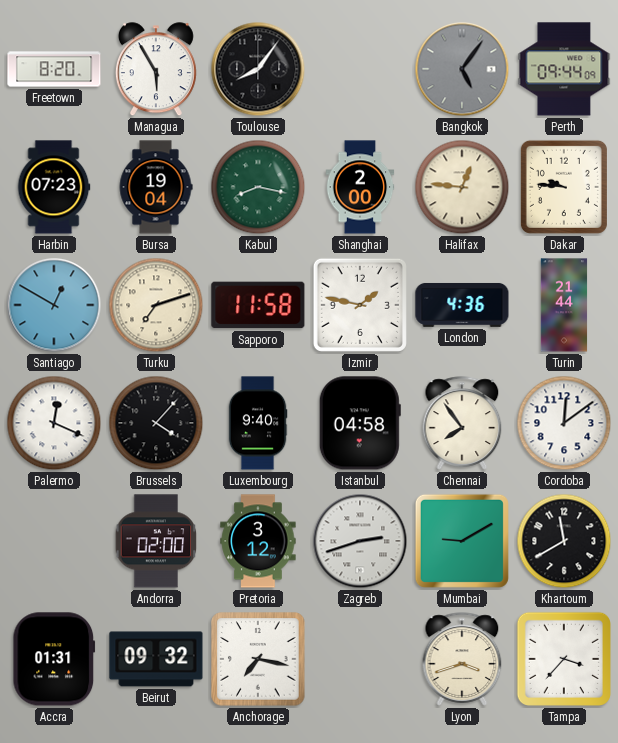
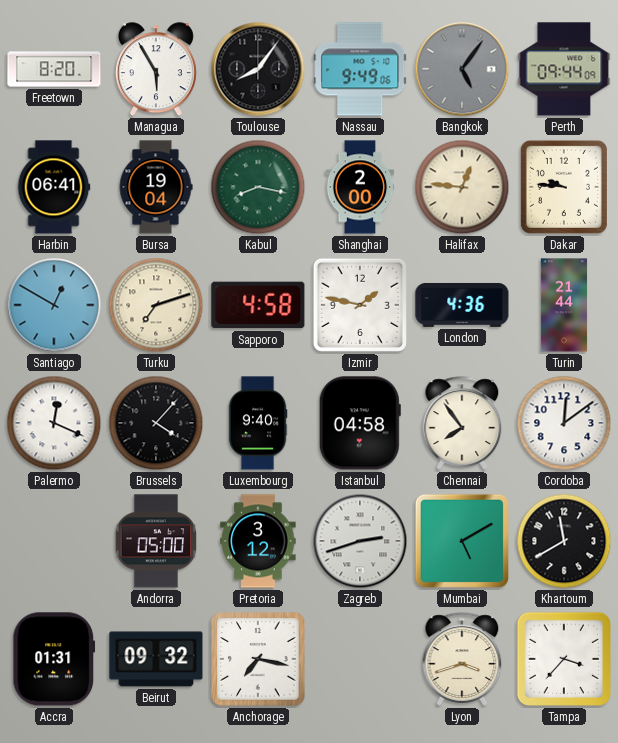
Nassau: none -> 9:49 (360, 69)
Harbin: 07:23 -> 06:41 (54, 187)
Sapporo: 11:58 -> 4:58 (258, 305)
Andorra: 02:00 -> 05:00 (156, 541)
Mumbai: 9:10 -> 5:10 (462, 541)
